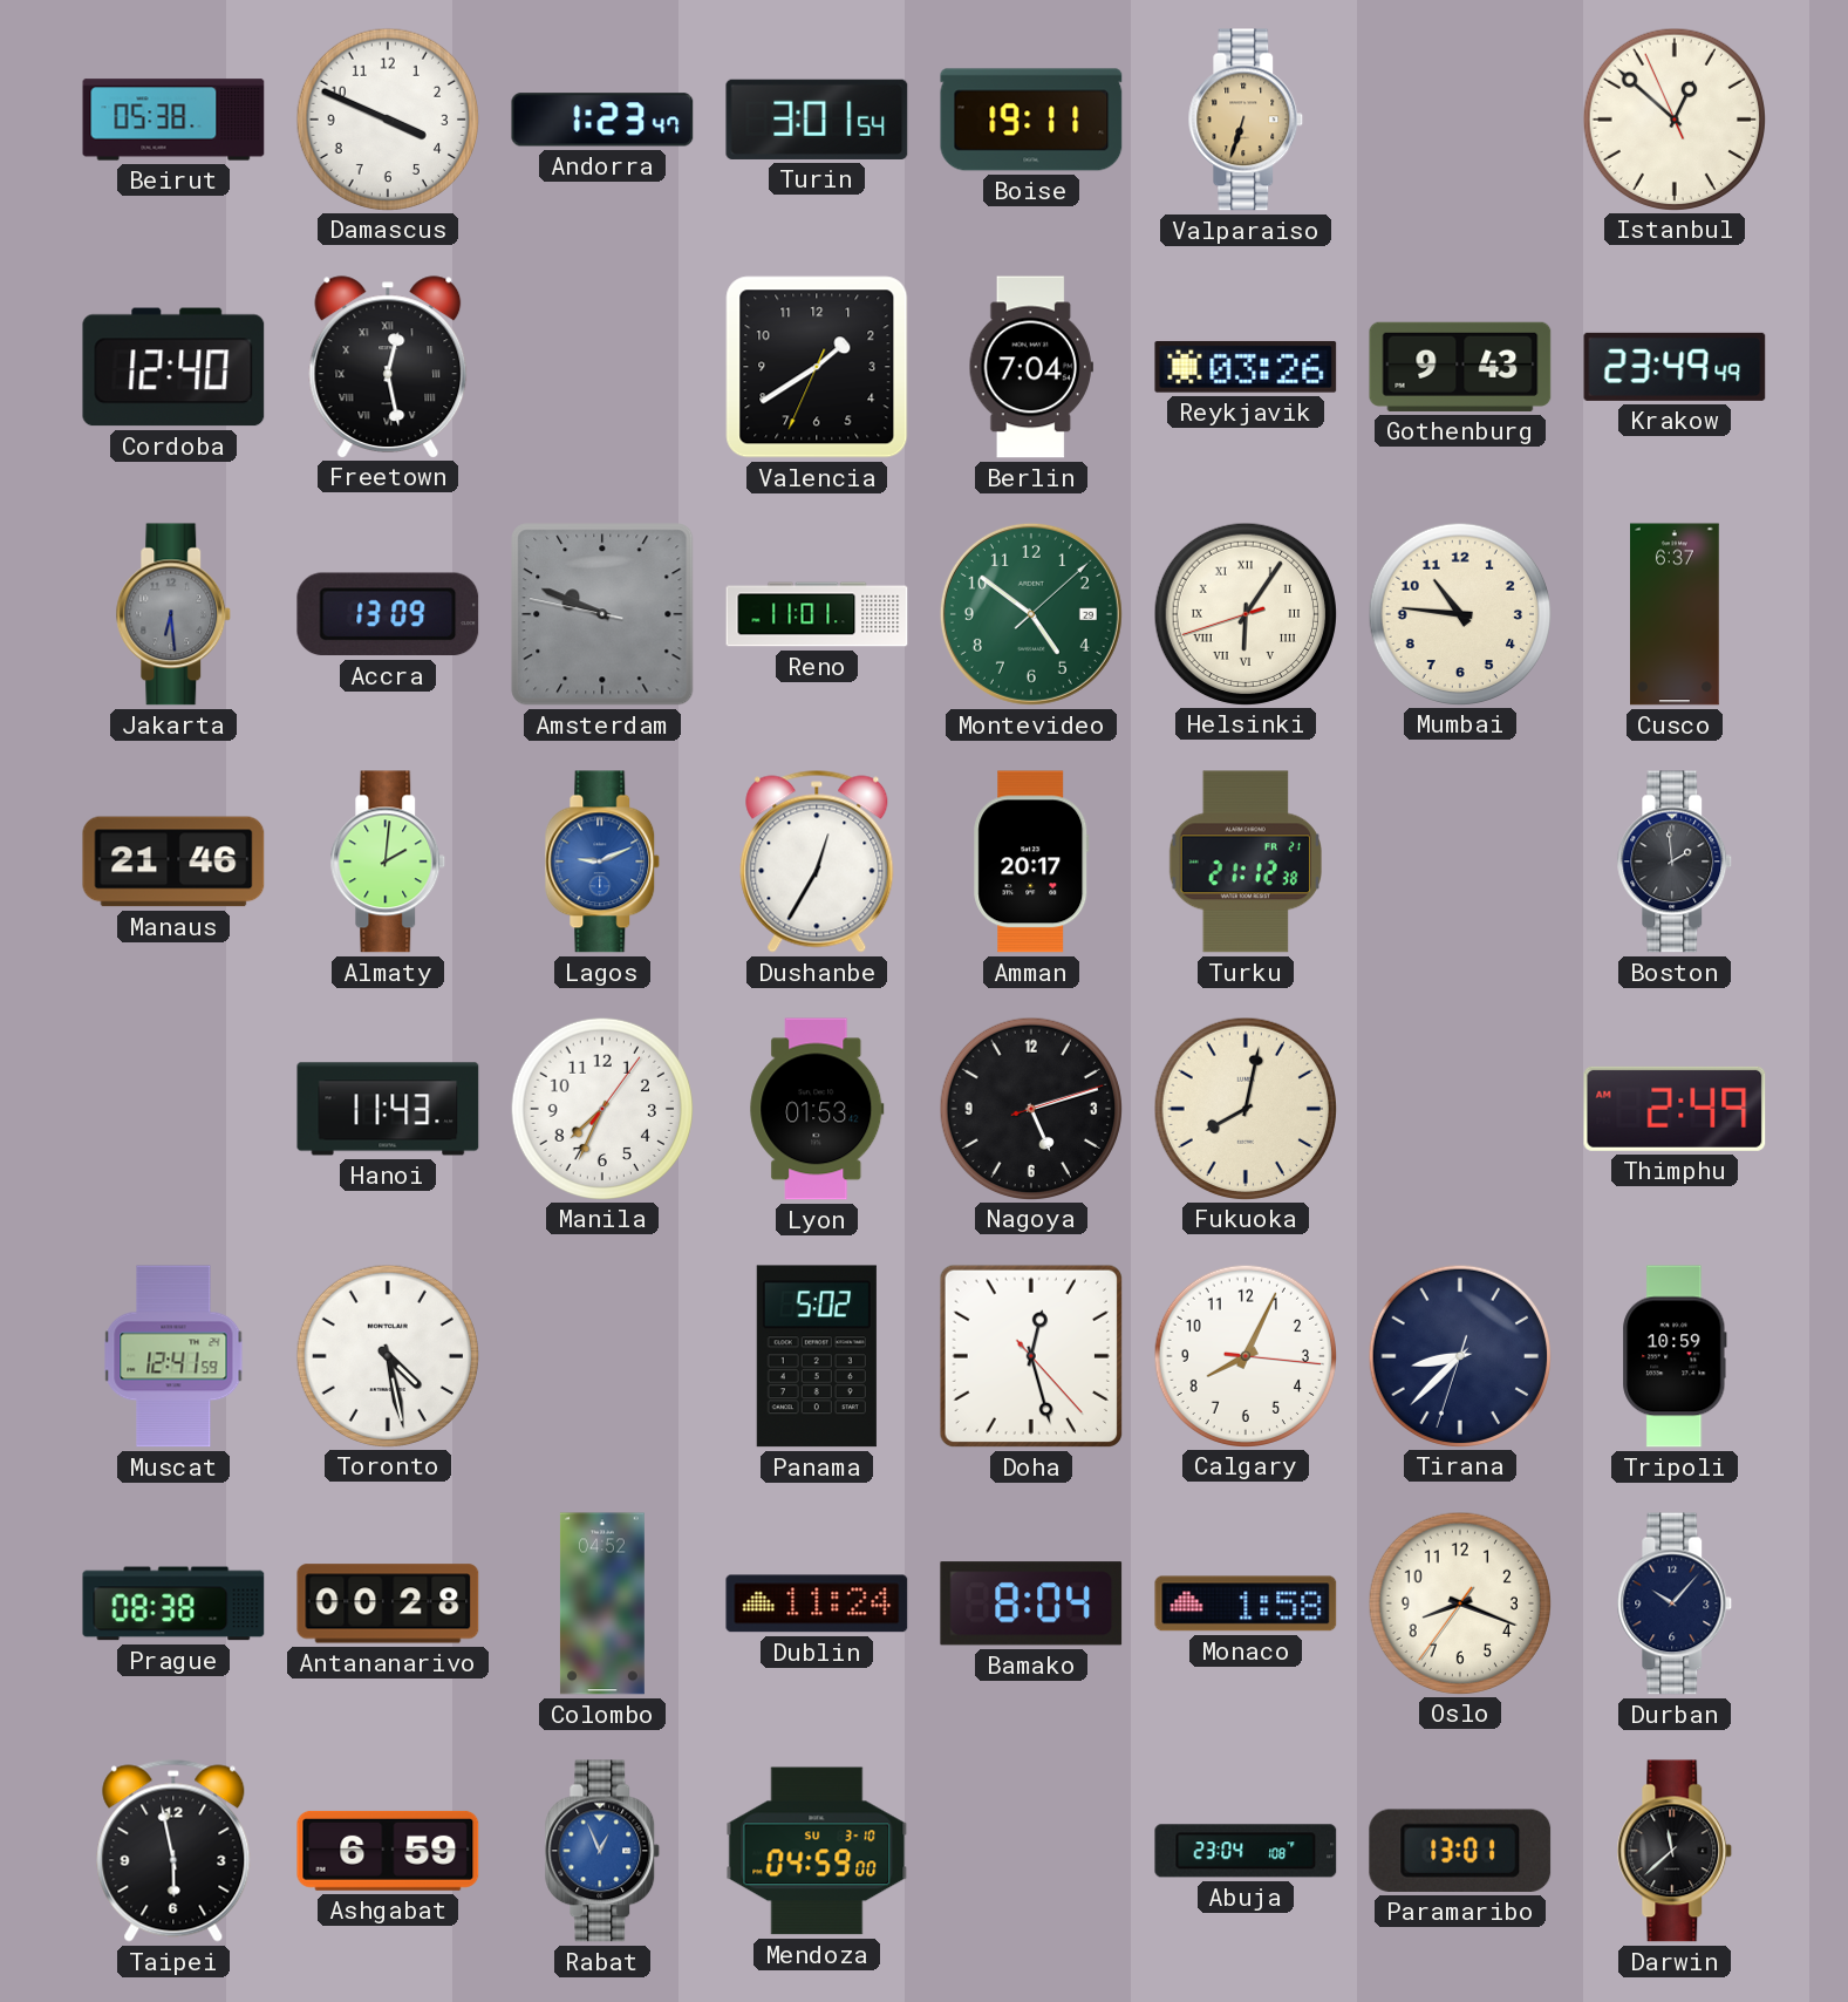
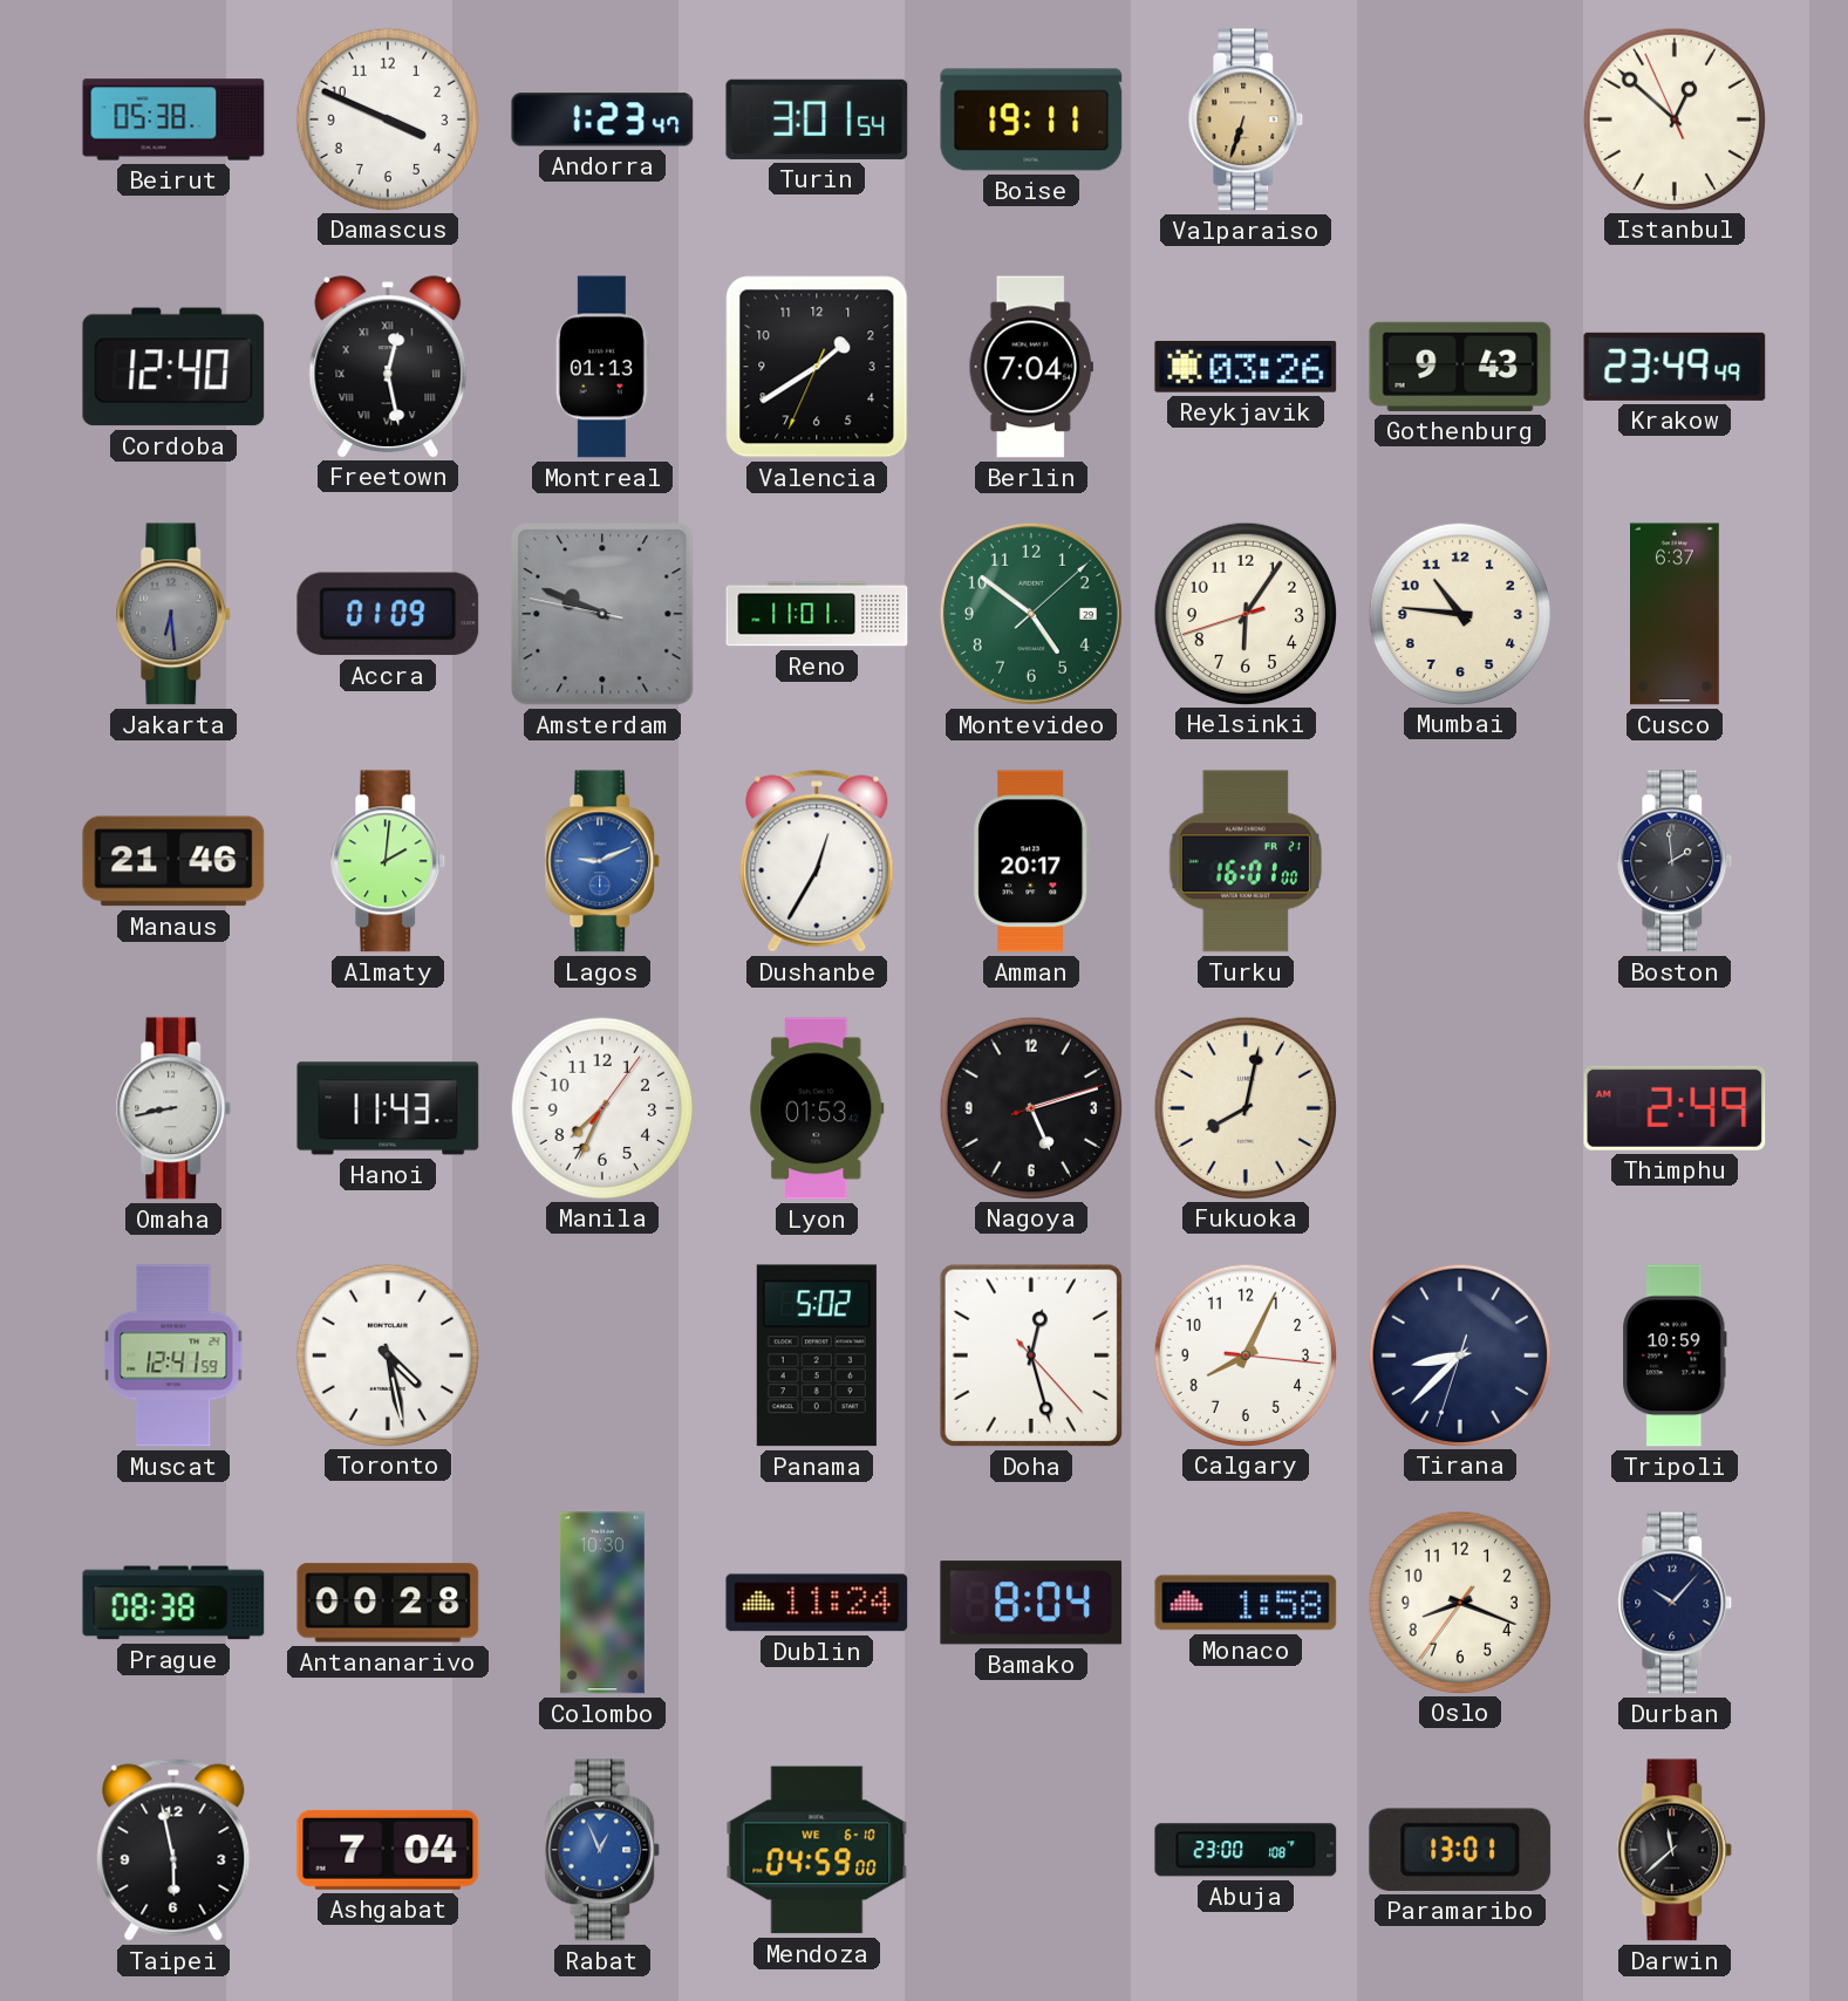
Montreal: none -> 01:13 (602, 367)
Accra: 13:09 -> 01:09 (388, 614)
Helsinki numerals: Roman -> Arabic (1244, 613)
Turku: 21:12 -> 16:01 (1246, 861)
Omaha: none -> 8:43 (173, 1108)
Colombo: 04:52 -> 10:30 (602, 1603)
Ashgabat: 6:59 -> 7:04 (388, 1850)
Mendoza date: SU 3-10 -> WE 6-10 (817, 1850)
Abuja: 23:04 -> 23:00 (1246, 1850)
